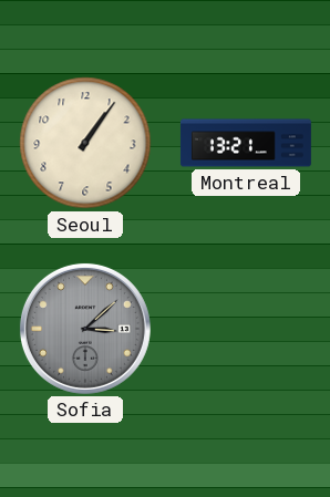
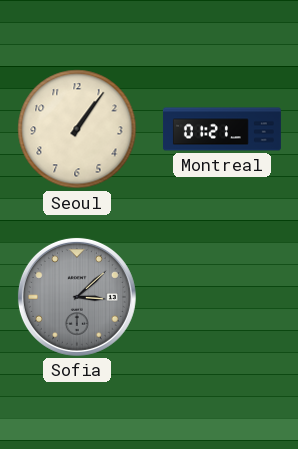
Montreal: 13:21 -> 01:21 (222, 129)
